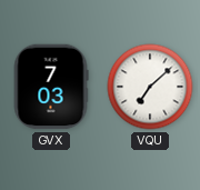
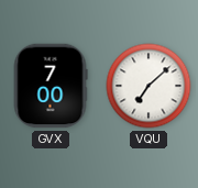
GVX: 7:03 -> 7:00 (51, 86)
